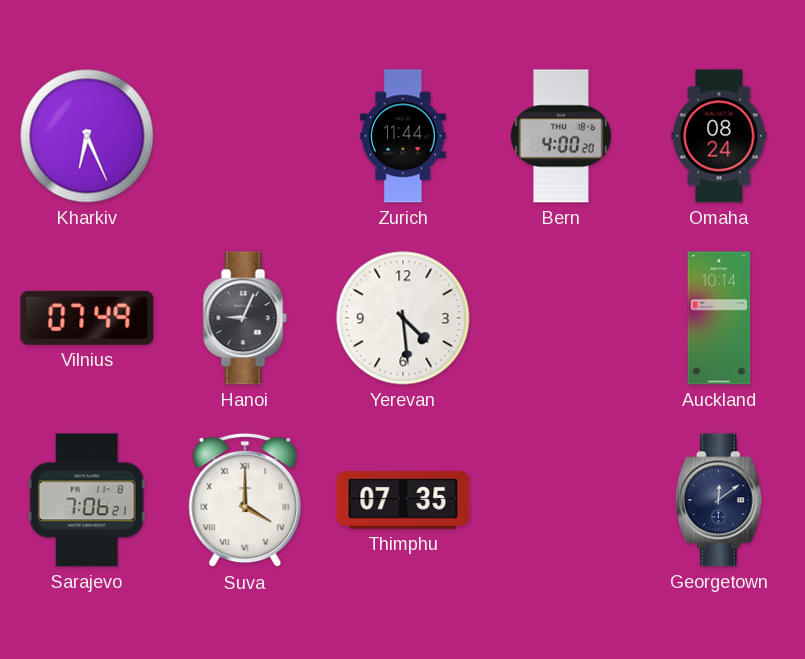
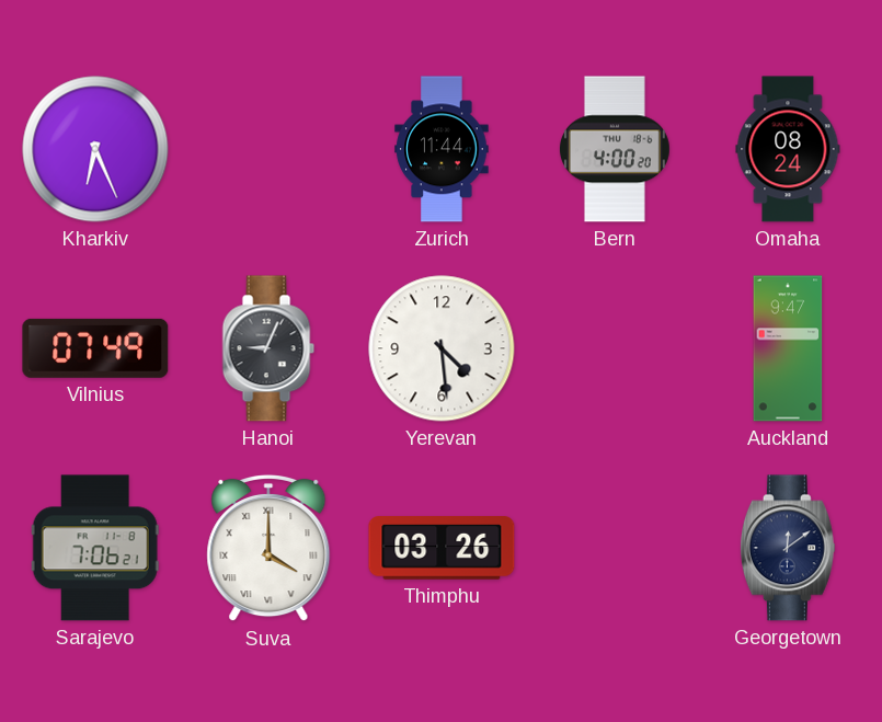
Auckland: 10:14 -> 9:47 (788, 348)
Thimphu: 07:35 -> 03:26 (442, 548)
